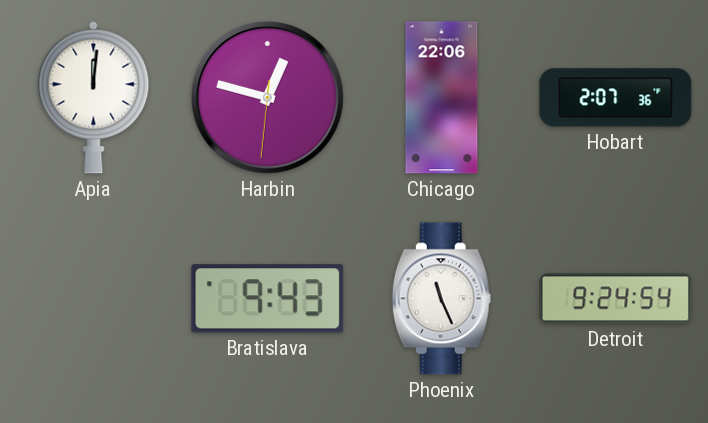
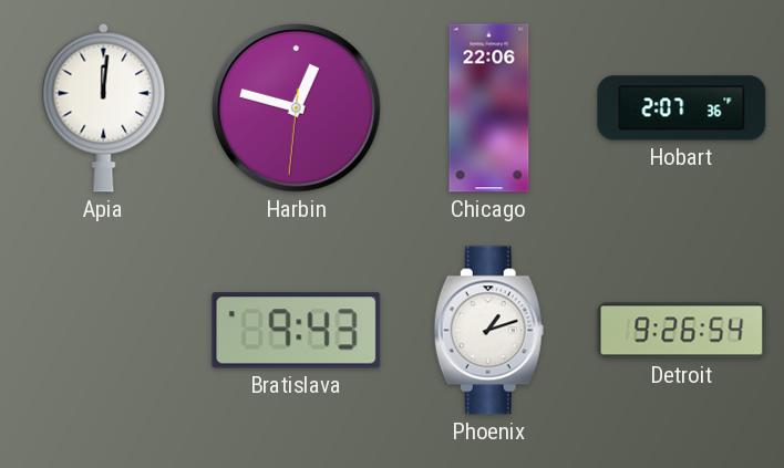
Phoenix: 11:26 -> 1:12 (488, 331)
Detroit: 9:24 -> 9:26 (682, 331)
